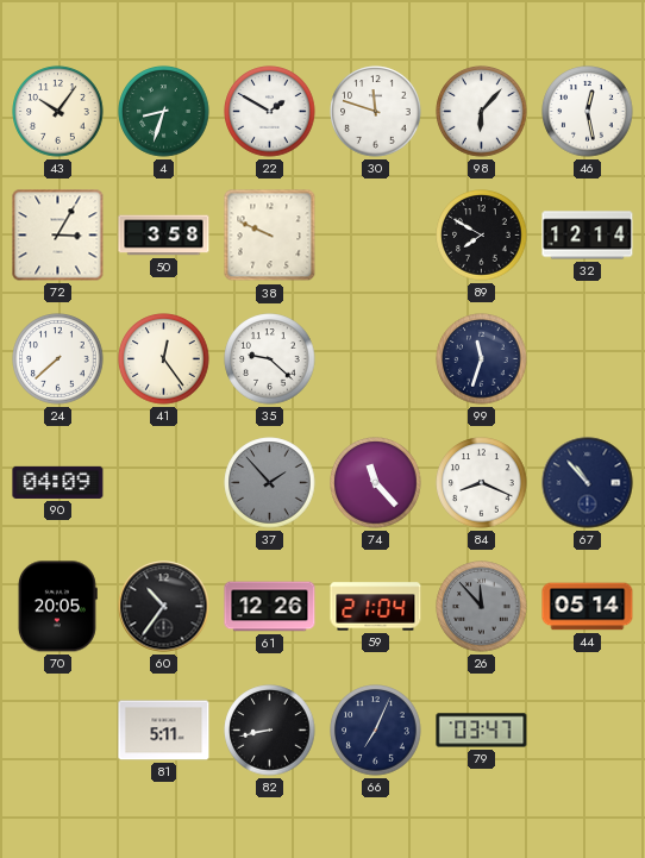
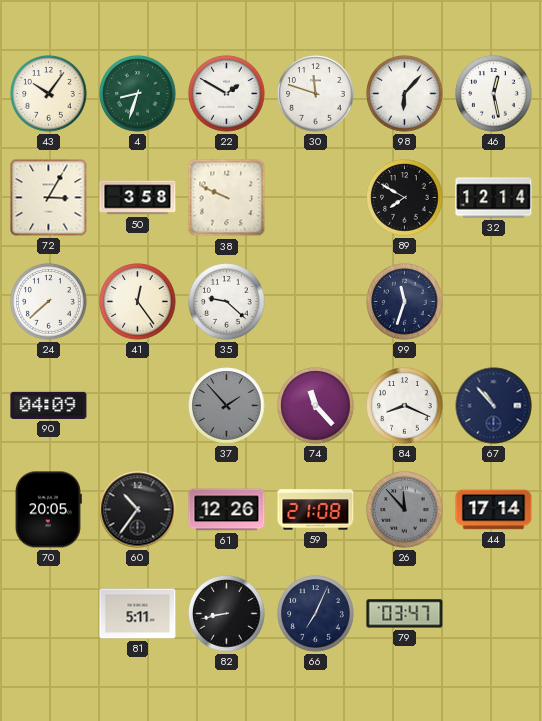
59: 21:04 -> 21:08 (316, 510)
44: 05:14 -> 17:14 (494, 510)
